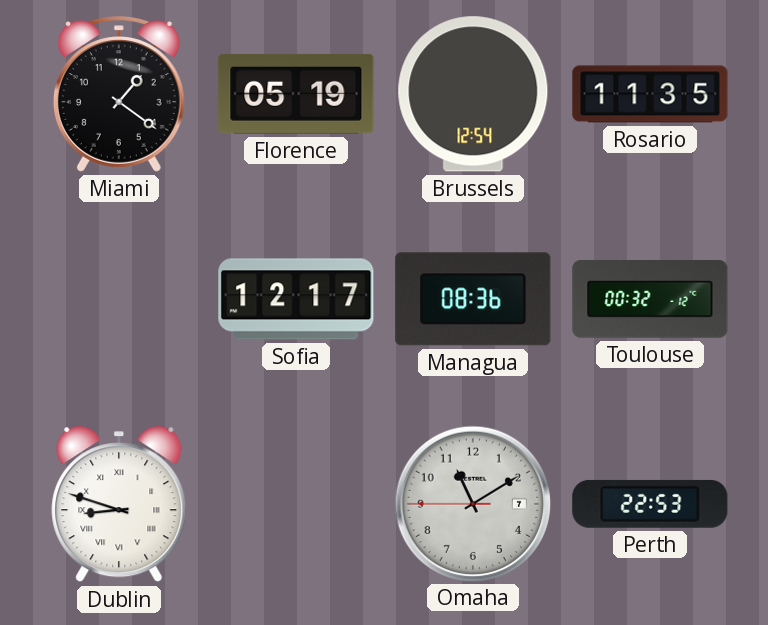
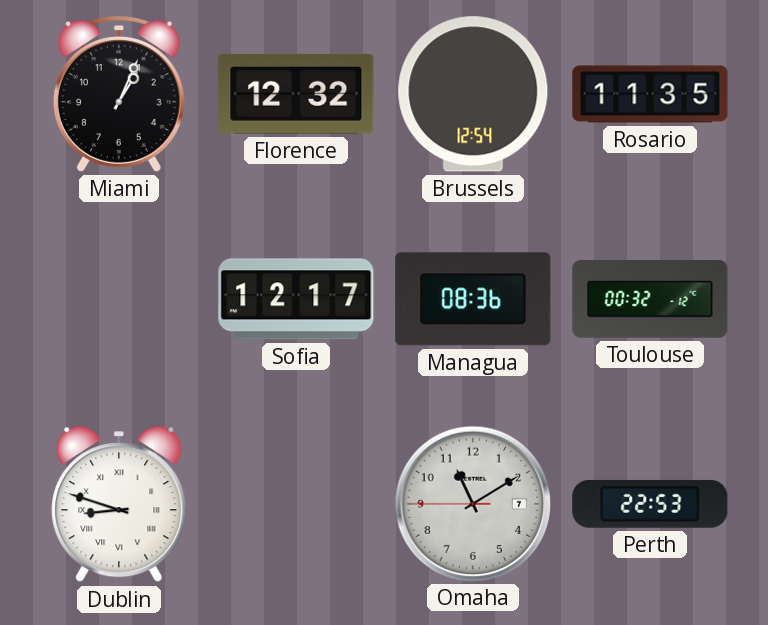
Miami: 1:21 -> 1:04 (119, 94)
Florence: 05:19 -> 12:32 (296, 94)
